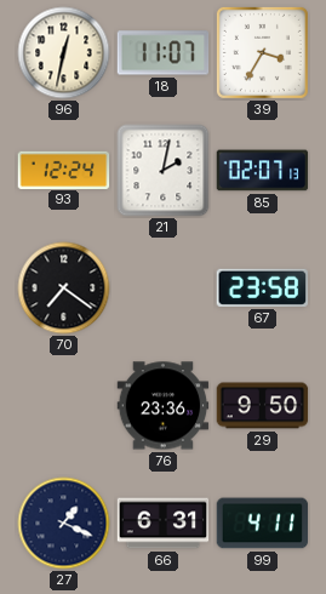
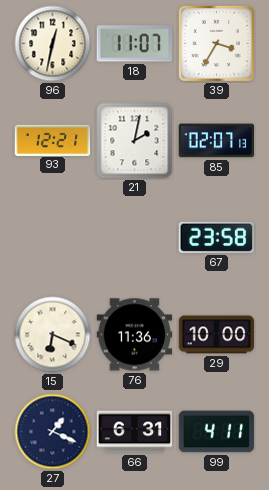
93: 12:24 -> 12:21 (53, 140)
70: 7:21 -> none (64, 289)
15: none -> 6:19 (53, 335)
76: 23:36 -> 11:36 (135, 335)
29: 9:50 -> 10:00 (217, 335)
